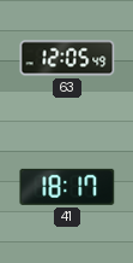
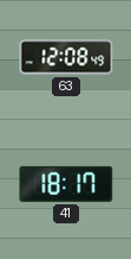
63: 12:05 -> 12:08 (66, 57)
